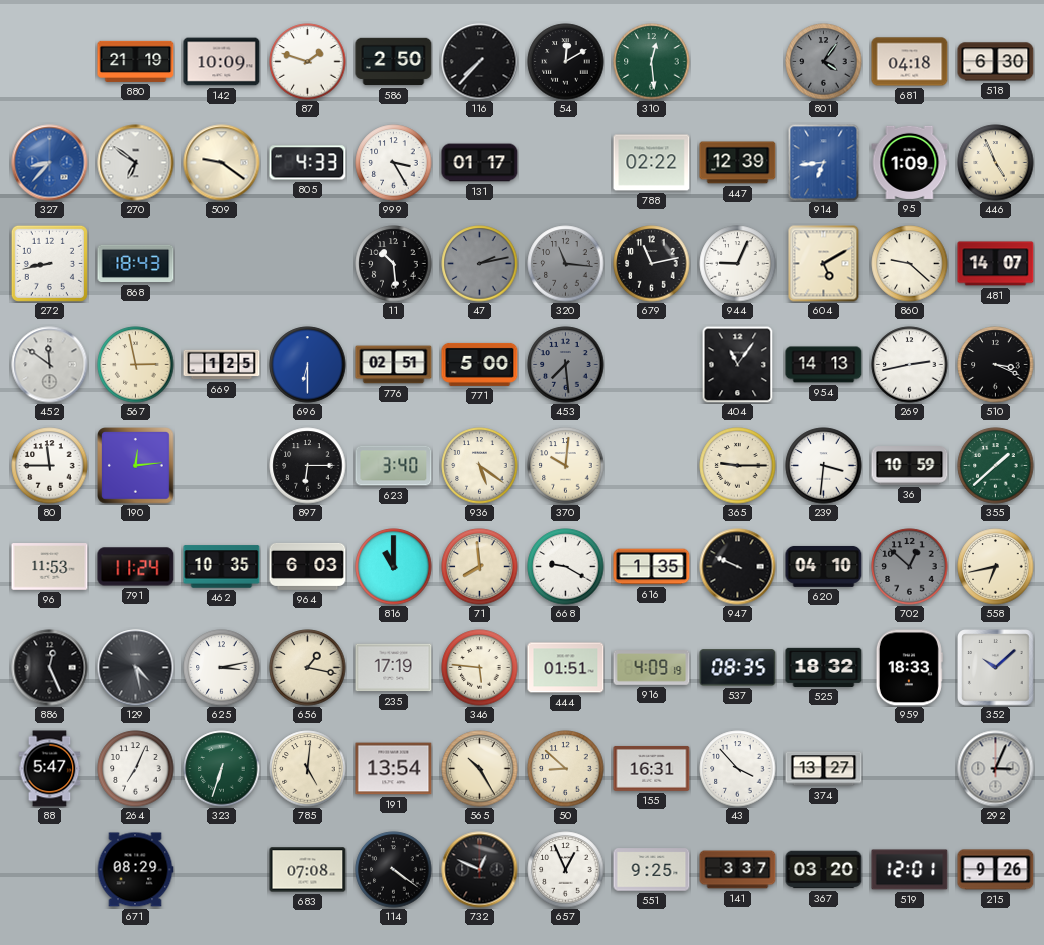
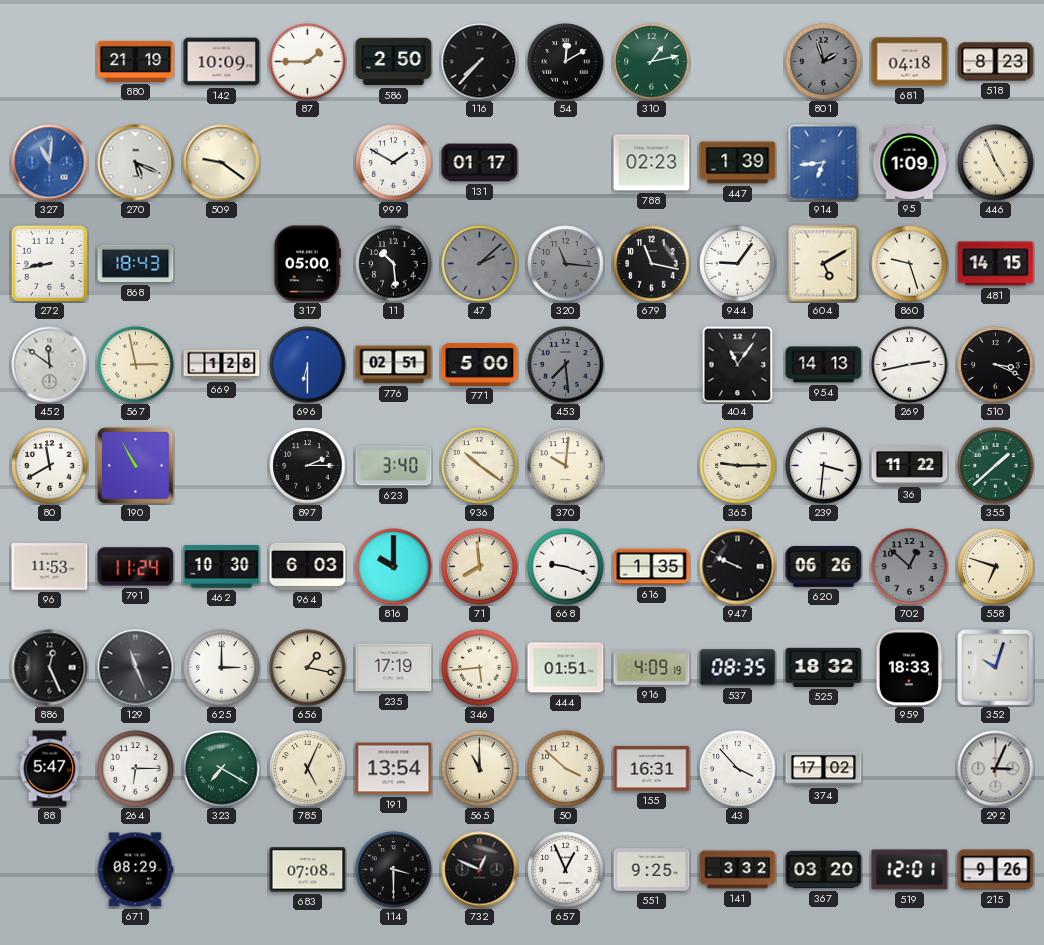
87: 1:48 -> 1:45 (308, 62)
310: 12:29 -> 1:13 (652, 62)
801: 4:06 -> 1:57 (824, 62)
518: 6:30 -> 8:23 (996, 62)
327: 8:37 -> 11:01 (50, 163)
270: 6:51 -> 5:19 (136, 163)
805: 4:33 -> none (308, 163)
999: 3:25 -> 1:50 (394, 163)
788: 02:22 -> 02:23 (652, 163)
447: 12:39 -> 1:39 (738, 163)
317: none -> 05:00 (307, 264)
47: 2:13 -> 2:08 (480, 264)
679: 11:13 -> 11:17 (652, 264)
944: 9:04 -> 9:06 (738, 264)
860: 9:22 -> 9:27 (910, 264)
481: 14:07 -> 14:15 (996, 264)
669: 1:25 -> 1:28 (222, 365)
80: 11:45 -> 11:40 (50, 466)
190: 12:14 -> 10:55 (136, 466)
897: 6:15 -> 2:15 (308, 466)
936: 5:21 -> 10:21 (480, 466)
36: 10:59 -> 11:22 (910, 466)
462: 10:35 -> 10:30 (222, 567)
816: 11:00 -> 10:00 (394, 567)
668: 9:20 -> 9:18 (566, 567)
620: 04:10 -> 06:26 (824, 566)
558: 6:43 -> 6:48 (996, 567)
129: 4:28 -> 11:26 (136, 668)
625: 3:13 -> 3:00 (222, 668)
346: 5:46 -> 5:44 (480, 668)
352: 10:08 -> 10:03 (996, 668)
264: 7:04 -> 6:15 (136, 769)
323: 6:33 -> 7:20 (222, 769)
785: 5:01 -> 5:04 (308, 769)
565: 10:25 -> 11:00 (480, 769)
50: 8:52 -> 3:52 (566, 769)
374: 13:27 -> 17:02 (824, 769)
114: 4:21 -> 3:30 (394, 870)
141: 3:37 -> 3:32 (738, 870)
